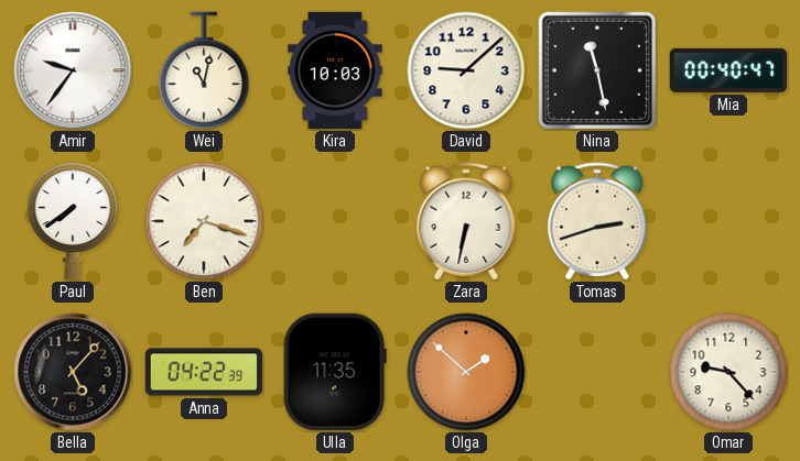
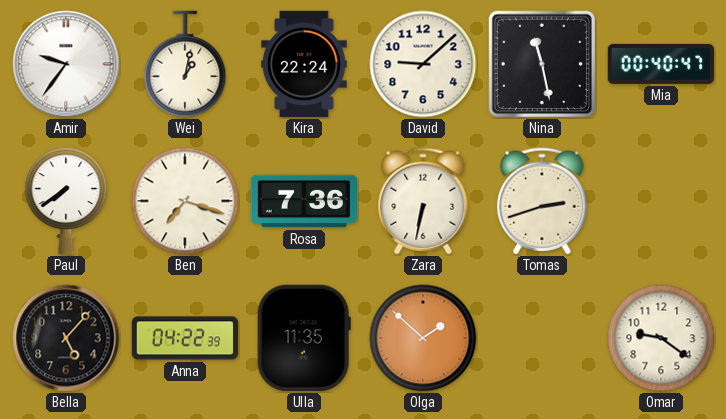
Wei: 11:02 -> 1:02 (185, 64)
Kira: 10:03 -> 22:24 (304, 64)
Rosa: none -> 7:36 (304, 201)
Omar: 9:23 -> 9:21 (661, 338)
